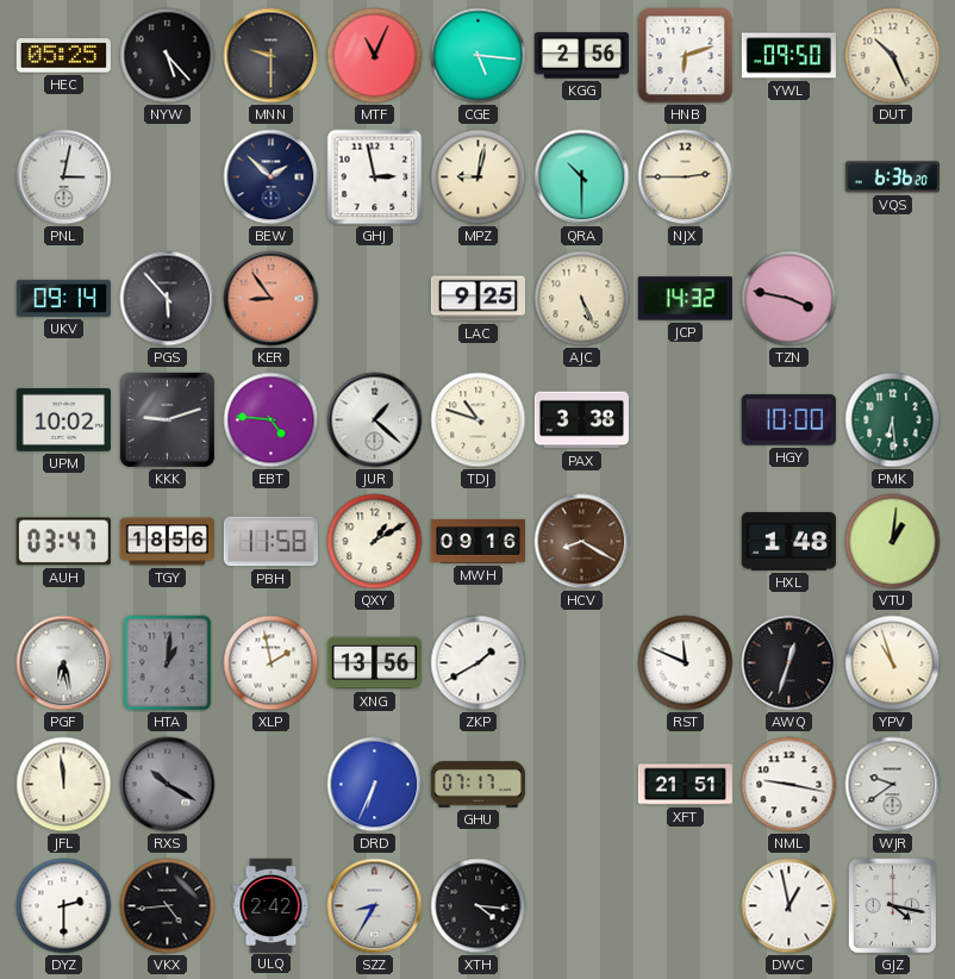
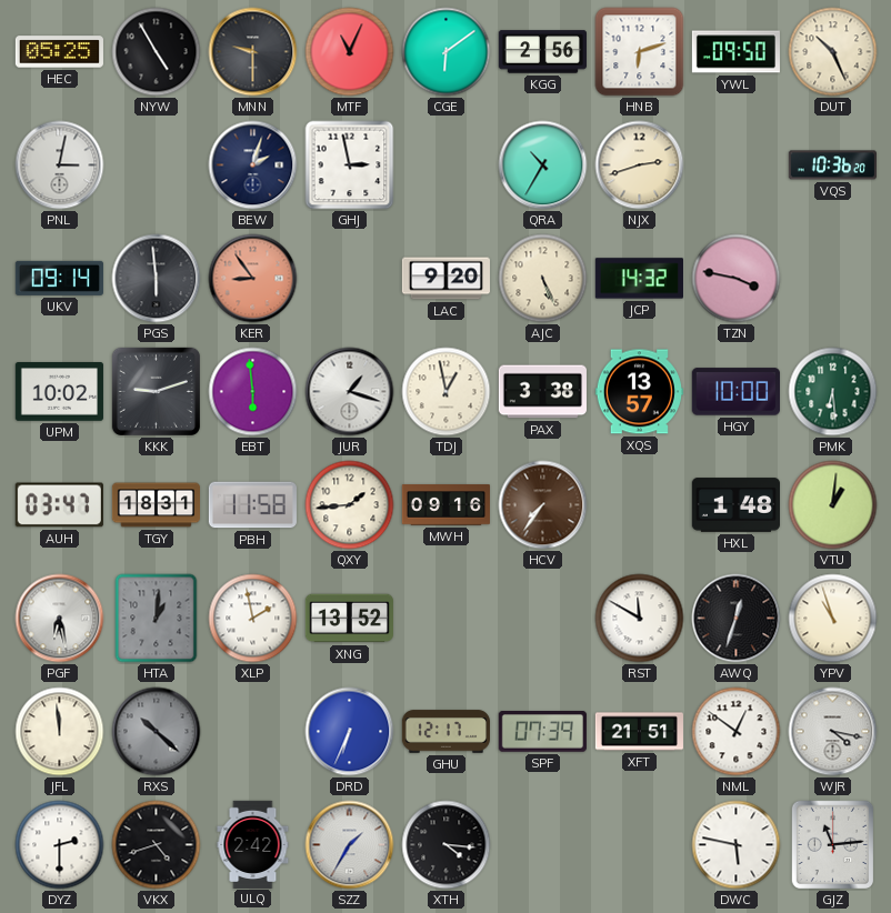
NYW: 5:23 -> 4:55 (157, 52)
CGE: 5:16 -> 6:09 (447, 52)
BEW: 1:52 -> 2:03 (253, 165)
MPZ: 9:02 -> none (479, 177)
QRA: 10:30 -> 10:35 (543, 165)
NJX: 2:45 -> 2:42 (640, 165)
VQS: 6:36 -> 10:36 (832, 165)
PGS: 5:53 -> 5:59 (157, 279)
LAC: 9:25 -> 9:20 (445, 279)
EBT: 4:46 -> 5:59 (253, 392)
JUR: 1:22 -> 1:18 (350, 392)
TDJ: 10:48 -> 12:58 (447, 392)
XQS: none -> 13:57 (639, 392)
TGY: 18:56 -> 18:31 (156, 505)
QXY: 1:10 -> 1:44 (350, 505)
HCV: 8:20 -> 7:36 (543, 505)
XNG: 13:56 -> 13:52 (349, 619)
ZKP: 1:40 -> none (479, 663)
RST: 11:49 -> 11:50 (640, 619)
RXS: 10:20 -> 10:22 (157, 732)
GHU: 07:17 -> 12:17 (445, 732)
SPF: none -> 07:39 (542, 732)
NML: 9:17 -> 12:51 (737, 732)
WJR: 9:39 -> 4:17 (833, 732)
VKX: 4:44 -> 4:42 (157, 845)
SZZ: 8:35 -> 1:35 (350, 845)
DWC: 12:58 -> 5:47 (737, 845)
GJZ: 4:17 -> 11:14 (833, 845)
